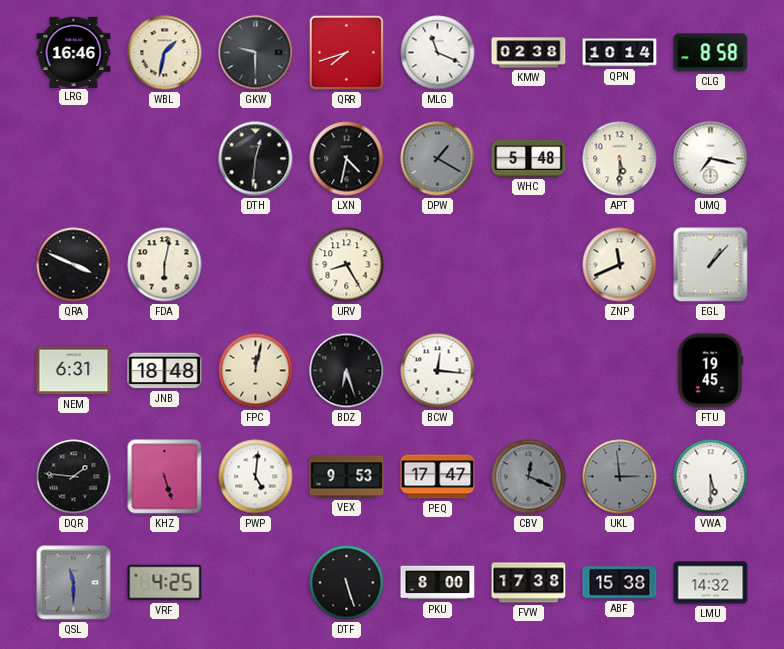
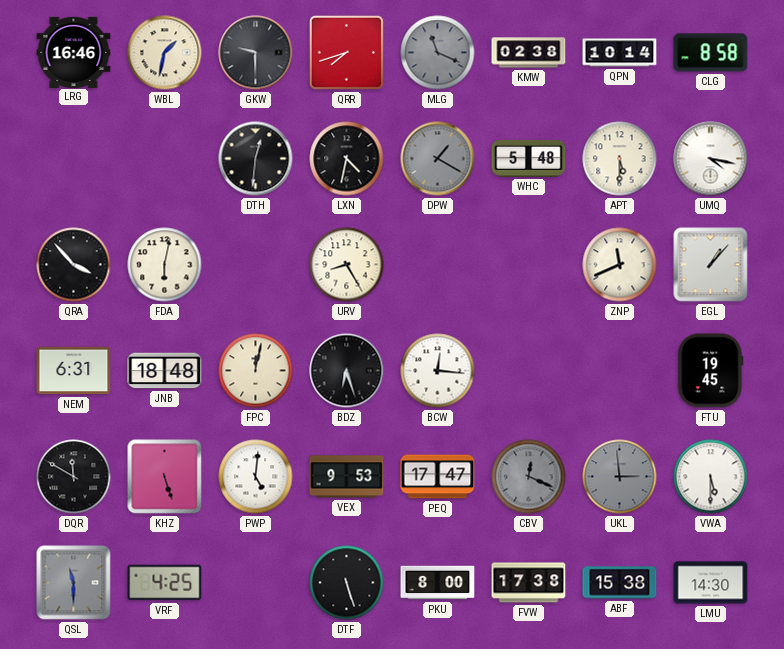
MLG dial: white -> grey (438, 53)
UMQ: 7:17 -> 4:17 (711, 159)
QRA: 3:49 -> 3:53 (74, 265)
DQR: 1:46 -> 11:50 (74, 477)
LMU: 14:32 -> 14:30 (711, 583)
